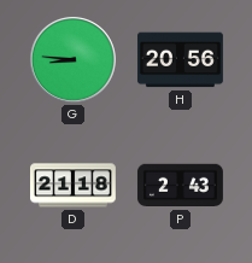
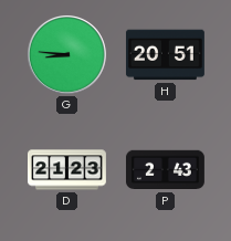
H: 20:56 -> 20:51 (165, 55)
D: 21:18 -> 21:23 (67, 170)
